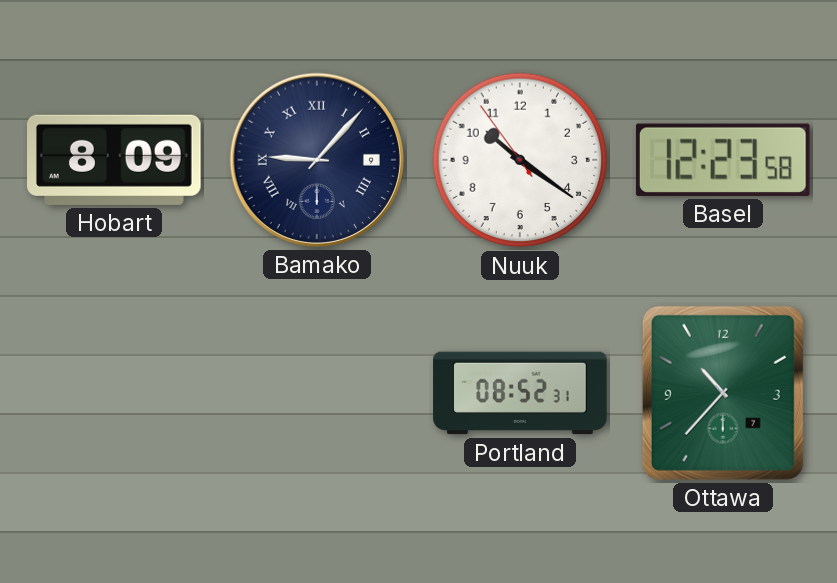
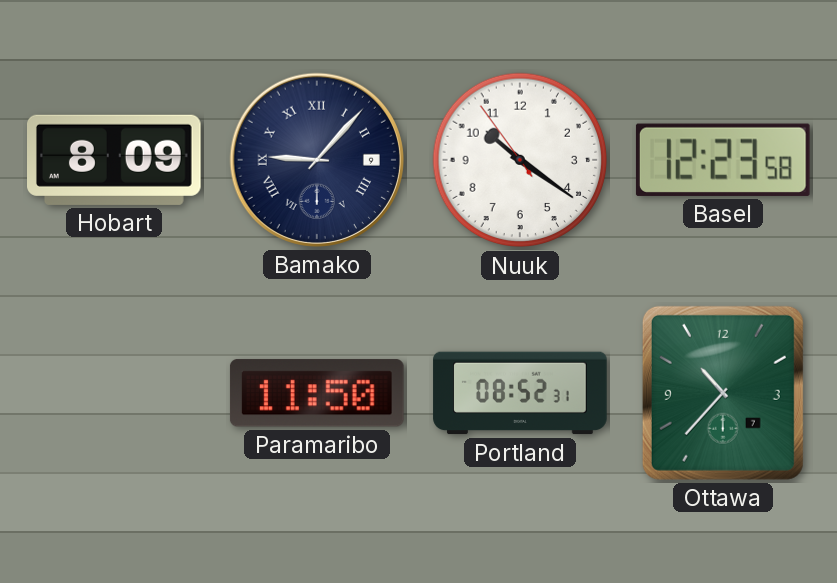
Paramaribo: none -> 11:50 (317, 393)
